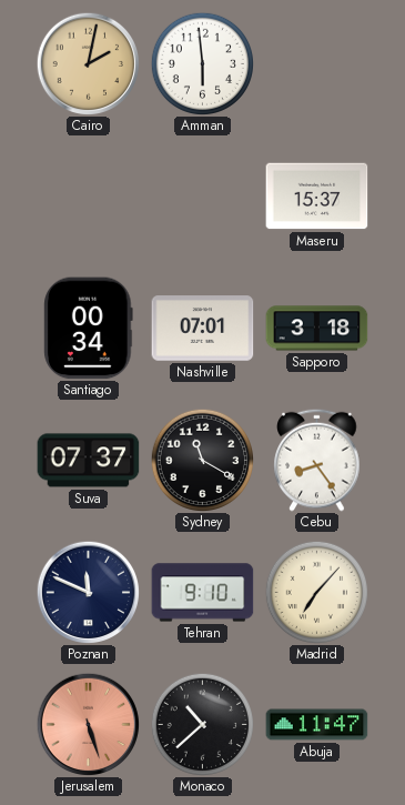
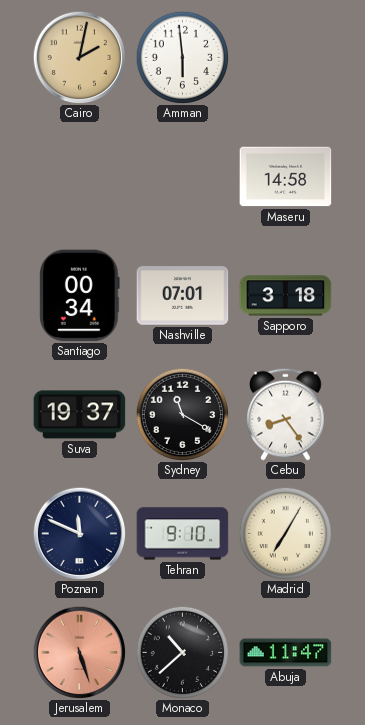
Maseru: 15:37 -> 14:58 (286, 177)
Suva: 07:37 -> 19:37 (80, 415)
Madrid: 7:07 -> 7:05 (285, 533)
